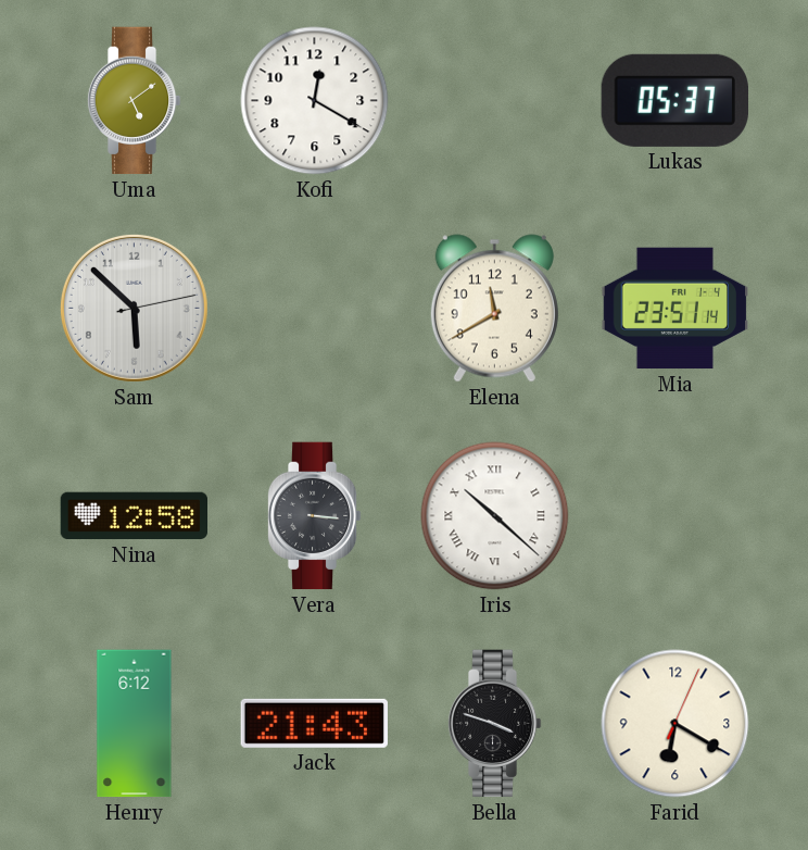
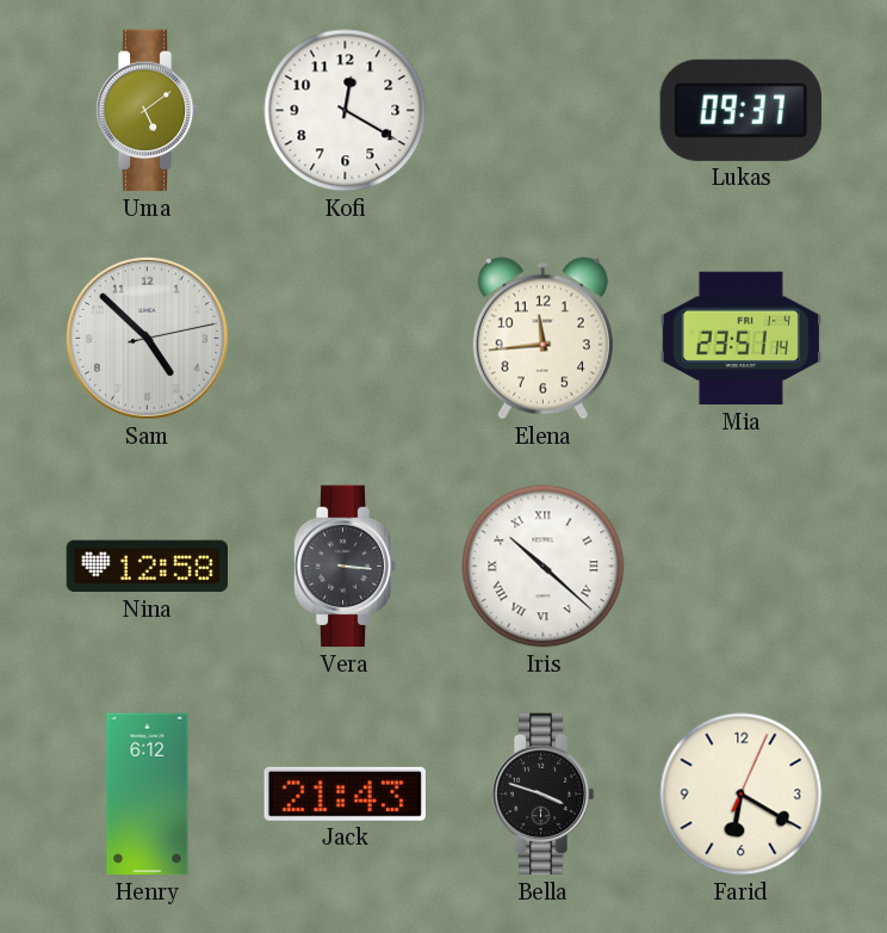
Lukas: 05:37 -> 09:37 (740, 110)
Sam: 5:52 -> 4:52 (147, 338)
Elena: 11:40 -> 11:44 (542, 339)
